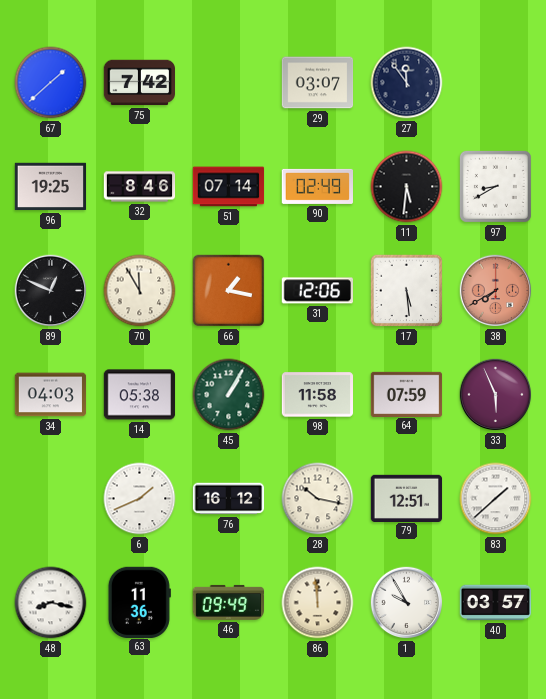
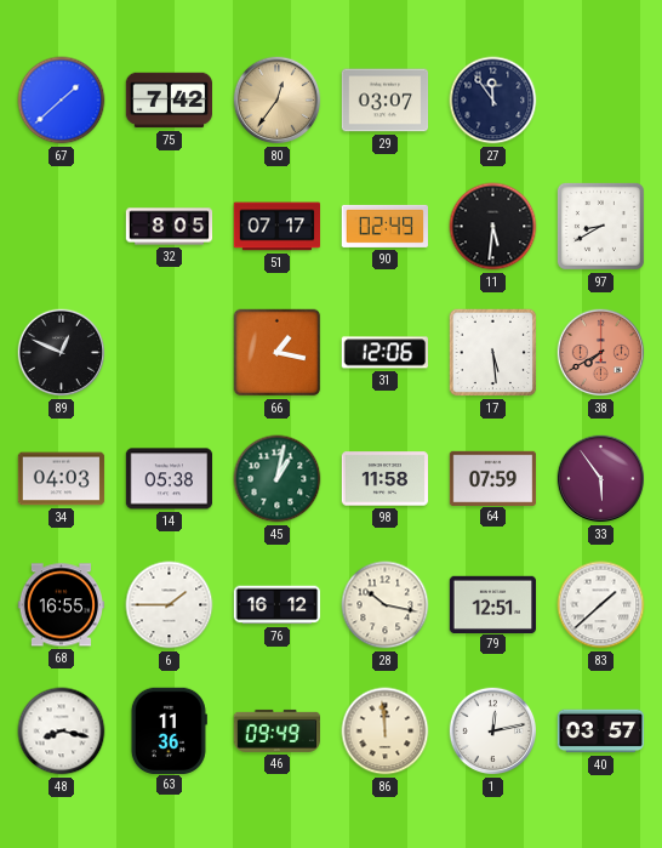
80: none -> 12:36 (278, 101)
96: 19:25 -> none (51, 187)
32: 8:46 -> 8:05 (170, 227)
51: 07:14 -> 07:17 (278, 227)
70: 11:55 -> none (140, 291)
45: 1:05 -> 1:02 (278, 479)
33: 5:56 -> 5:54 (601, 479)
68: none -> 16:55 (62, 605)
6: 1:41 -> 1:45 (170, 605)
1: 9:55 -> 12:13 (493, 732)
